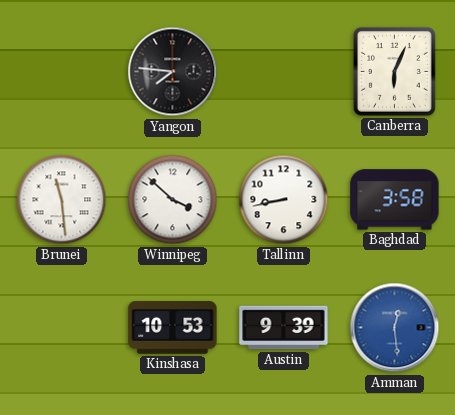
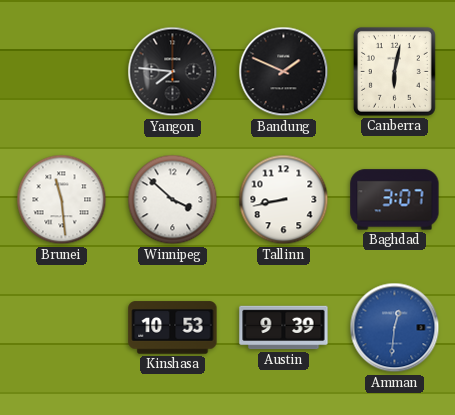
Bandung: none -> 1:49 (284, 72)
Canberra: 6:04 -> 6:02 (394, 71)
Baghdad: 3:58 -> 3:07 (395, 200)
Amman: 12:29 -> 12:31 (395, 328)
